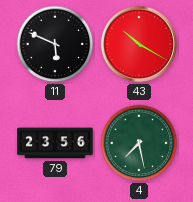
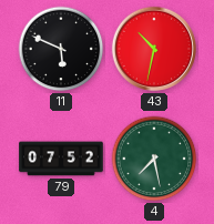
43: 10:20 -> 10:32 (154, 49)
79: 23:56 -> 07:52 (61, 159)
